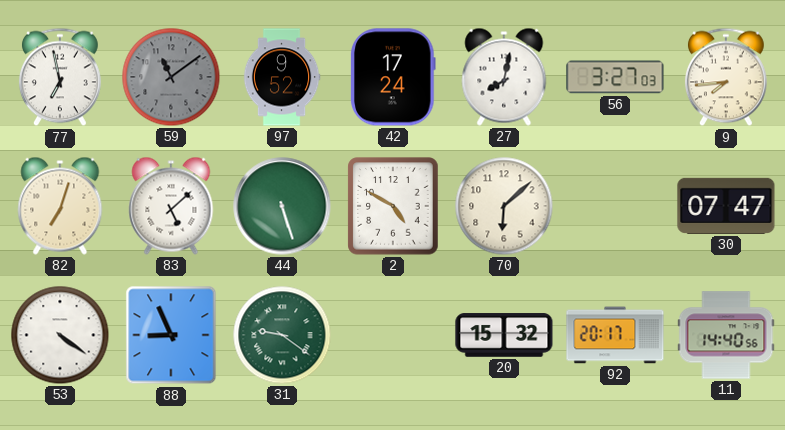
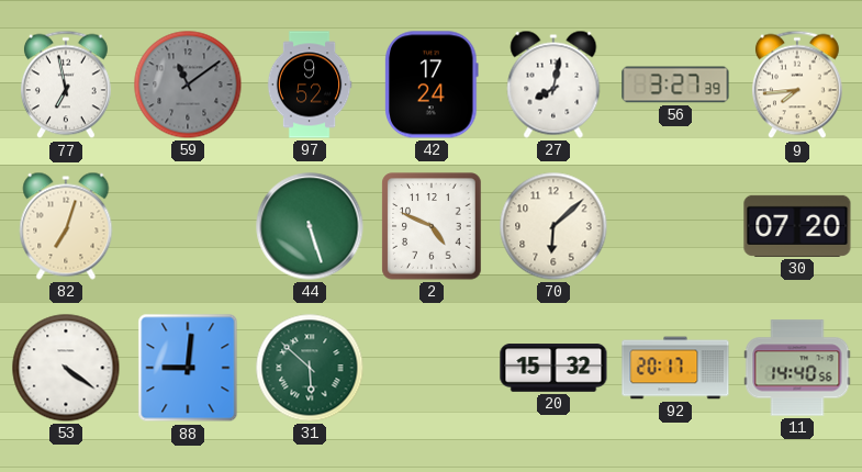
56: 3:27:03 -> 3:27:39 (675, 85)
83: 5:08 -> none (171, 206)
2: 4:50 -> 4:49 (432, 226)
30: 07:47 -> 07:20 (797, 226)
88: 8:56 -> 9:01 (188, 368)
31: 9:21 -> 5:52 (310, 368)
